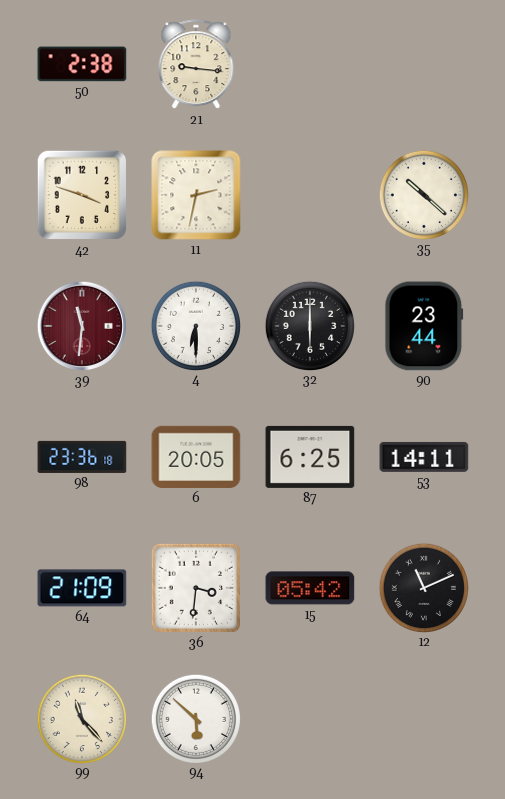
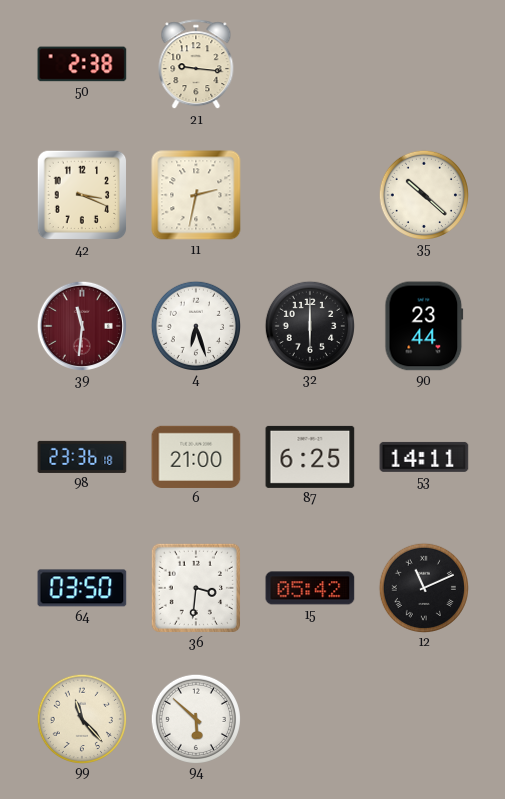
42: 3:48 -> 3:19 (82, 195)
4: 6:30 -> 6:27 (195, 325)
6: 20:05 -> 21:00 (196, 457)
64: 21:09 -> 03:50 (82, 588)
